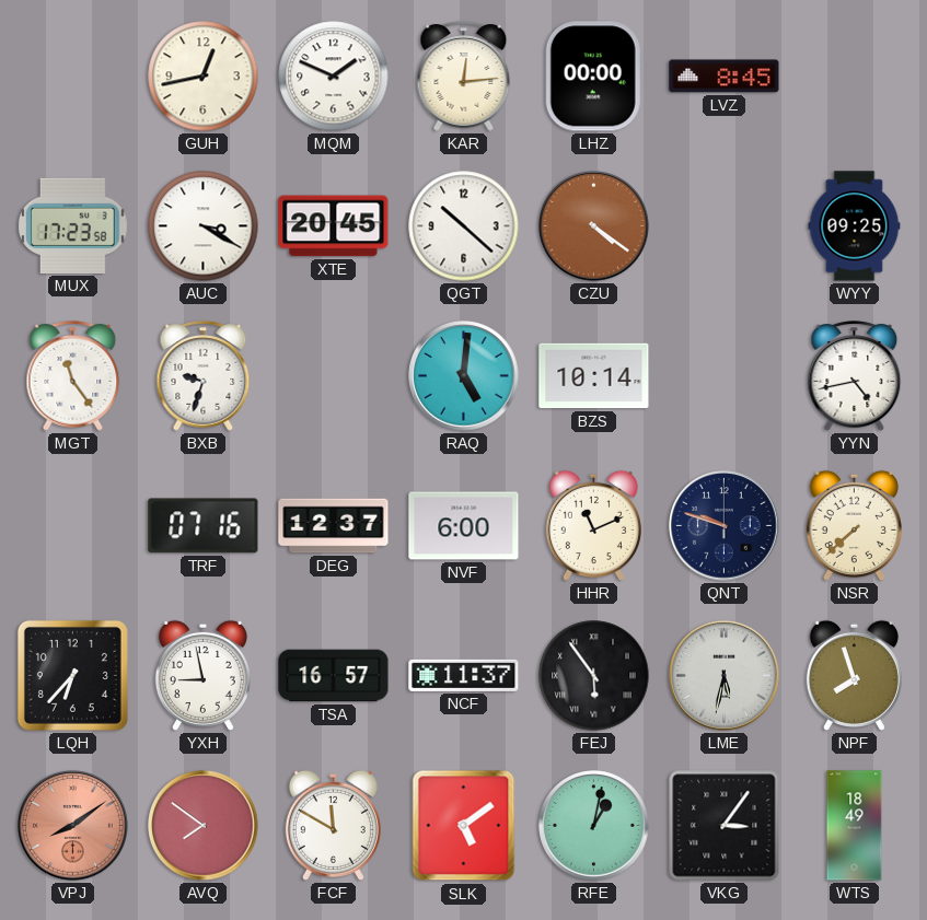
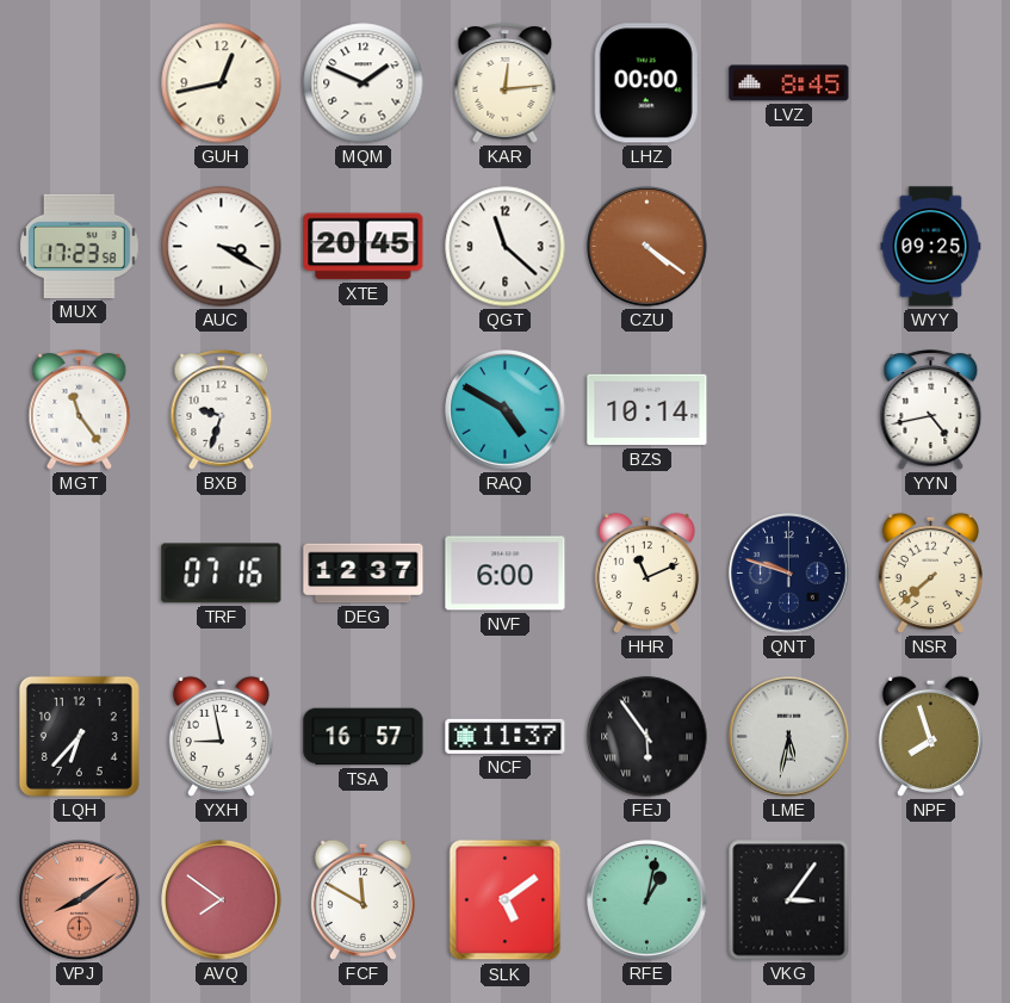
QGT: 10:22 -> 11:22 (506, 247)
RAQ: 5:01 -> 4:50 (506, 410)
WTS: 18:49 -> none (855, 826)
